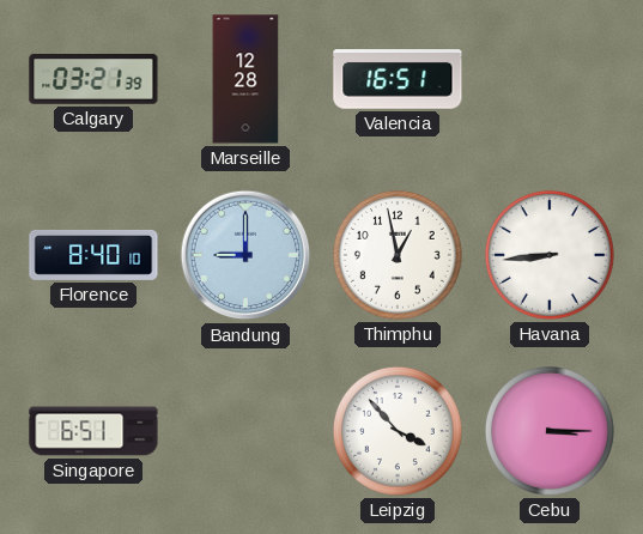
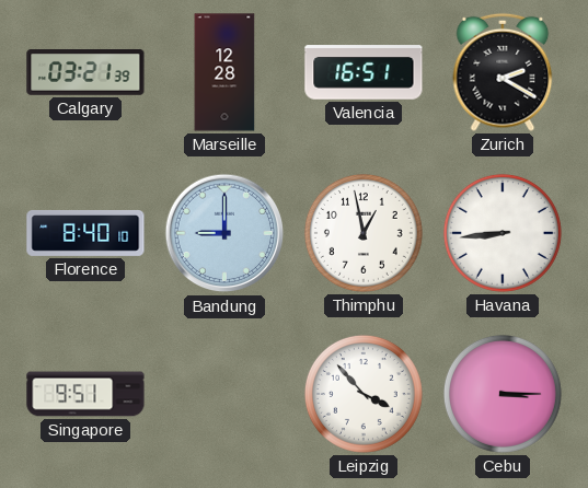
Zurich: none -> 2:20 (503, 72)
Singapore: 6:51 -> 9:51 (85, 394)
